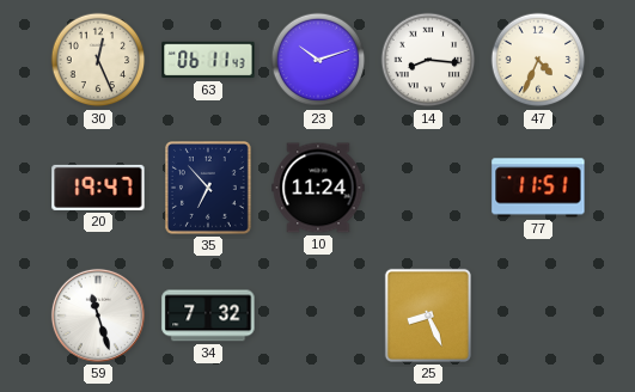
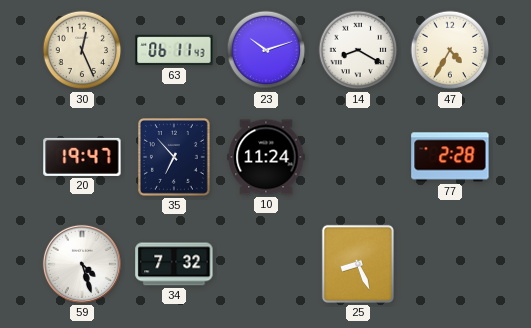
14: 8:16 -> 8:20 (358, 50)
47: 4:34 -> 4:35 (450, 50)
77: 11:51 -> 2:28 (450, 157)
59: 11:27 -> 4:27 (82, 264)
